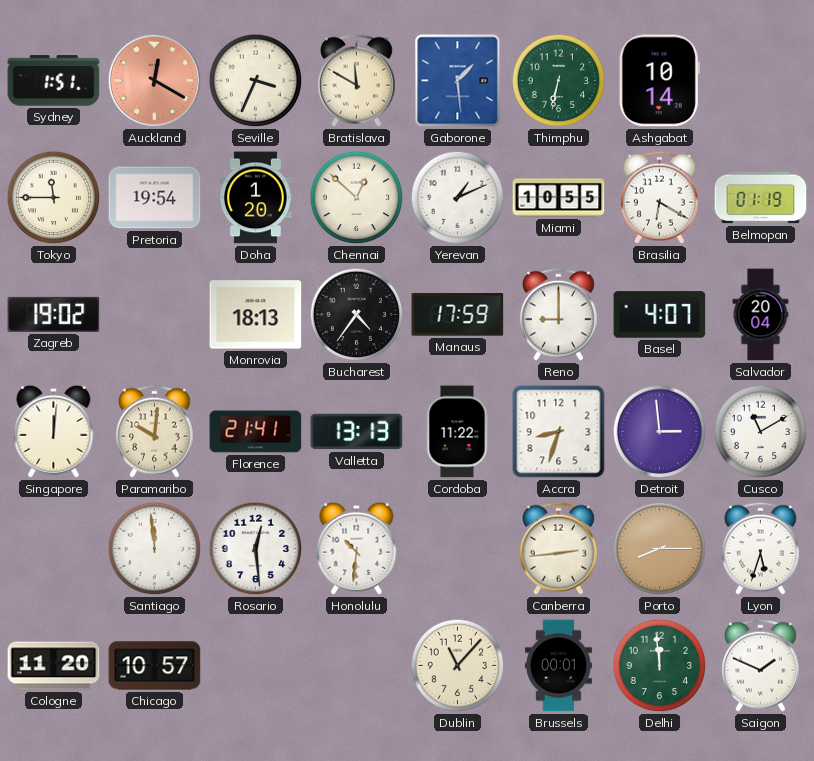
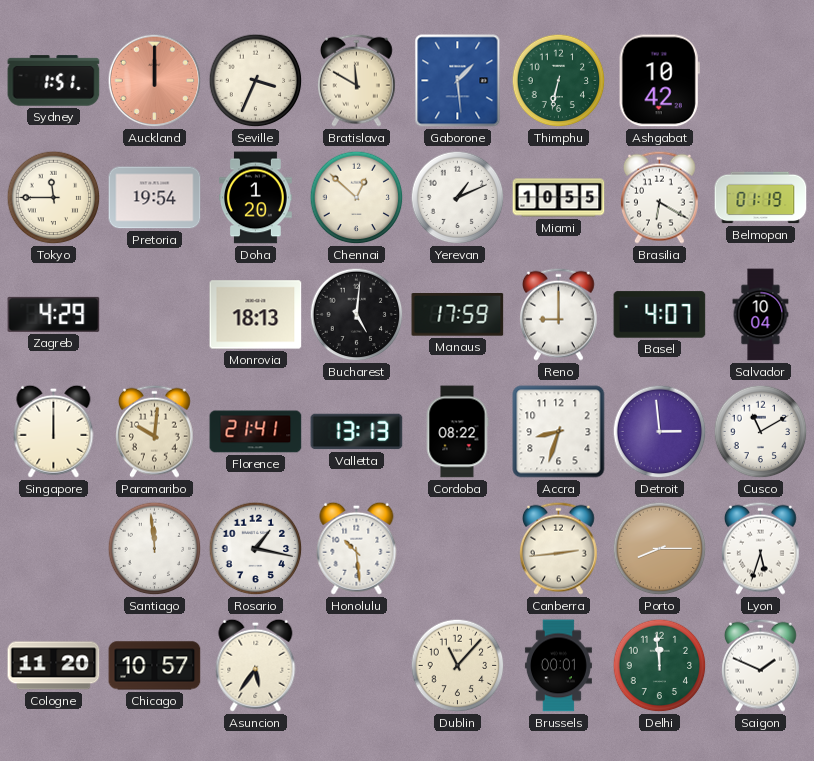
Auckland: 12:20 -> 12:00 (155, 81)
Ashgabat: 10:14 -> 10:42 (659, 81)
Zagreb: 19:02 -> 4:29 (54, 314)
Bucharest: 4:36 -> 5:01 (357, 315)
Salvador: 20:04 -> 10:04 (761, 315)
Singapore: 12:01 -> 12:00 (54, 431)
Cordoba: 11:22 -> 08:22 (457, 432)
Rosario: 12:29 -> 1:17 (256, 549)
Honolulu: 10:31 -> 10:29 (357, 548)
Asuncion: none -> 5:36 (256, 665)
